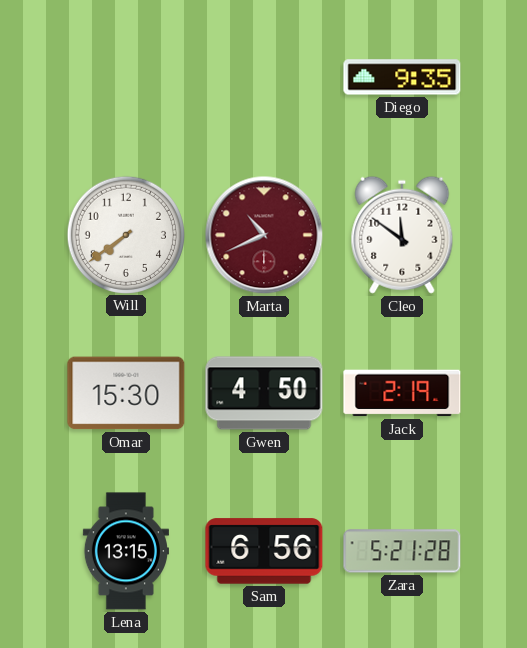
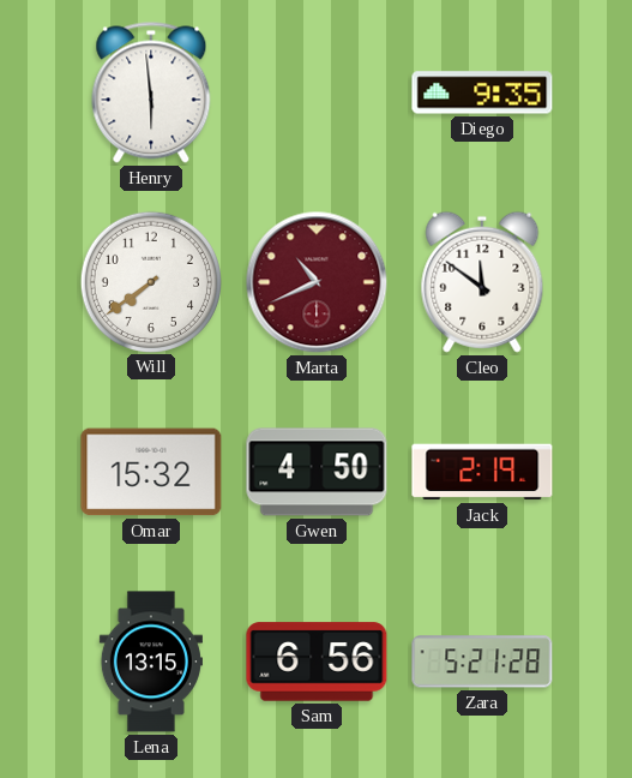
Henry: none -> 5:59 (151, 92)
Omar: 15:30 -> 15:32 (151, 472)
